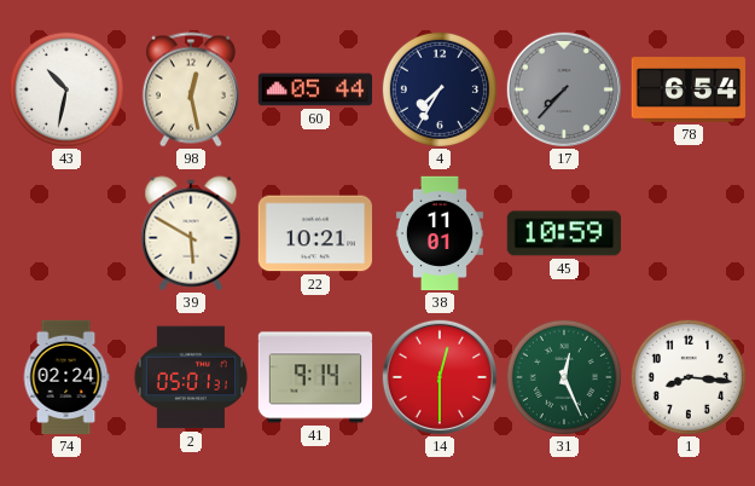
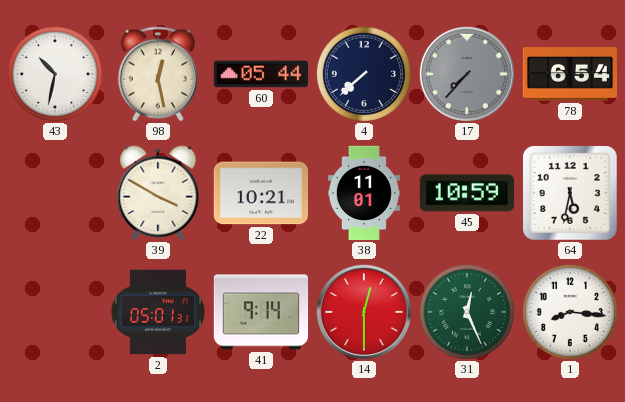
4: 7:35 -> 7:38 (364, 74)
39: 5:50 -> 3:50 (158, 193)
64: none -> 5:32 (571, 194)
74: 02:24 -> none (66, 377)
